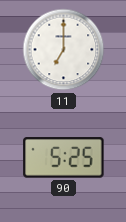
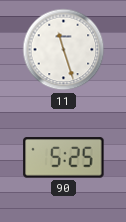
11: 7:00 -> 11:27 (64, 50)
